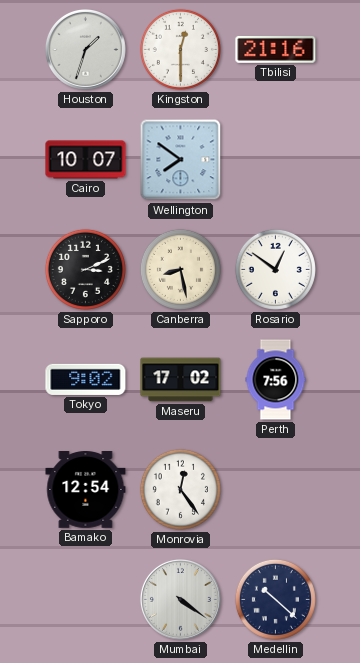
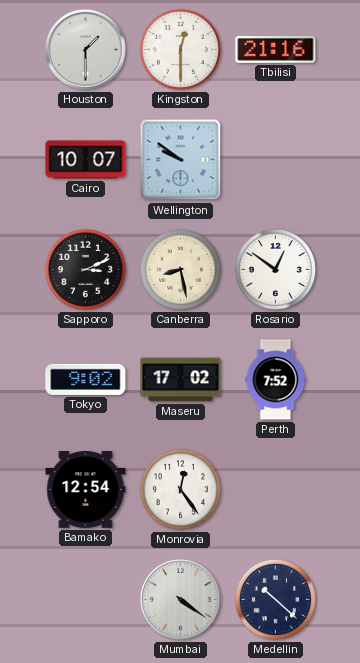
Houston: 1:33 -> 1:30 (86, 50)
Wellington: 7:51 -> 9:51 (181, 160)
Perth: 7:56 -> 7:52 (276, 380)
